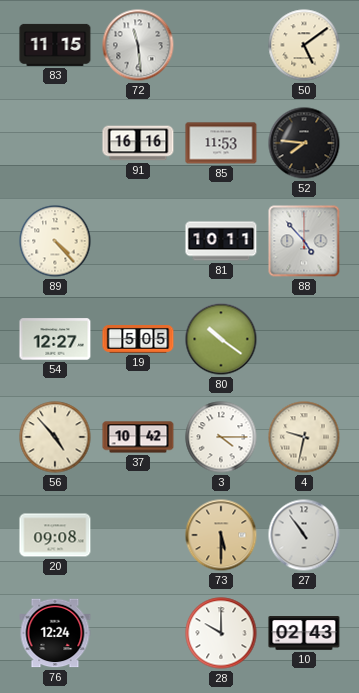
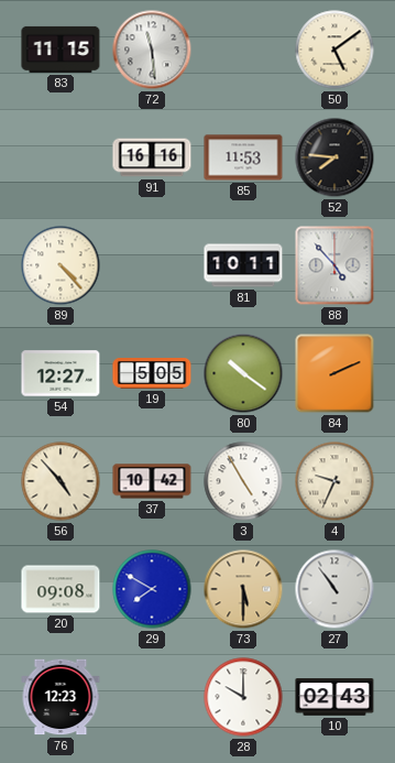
84: none -> 2:11 (334, 373)
3: 4:15 -> 4:55 (243, 481)
4: 9:32 -> 9:34 (334, 481)
29: none -> 7:50 (152, 589)
76: 12:24 -> 12:23 (61, 697)
